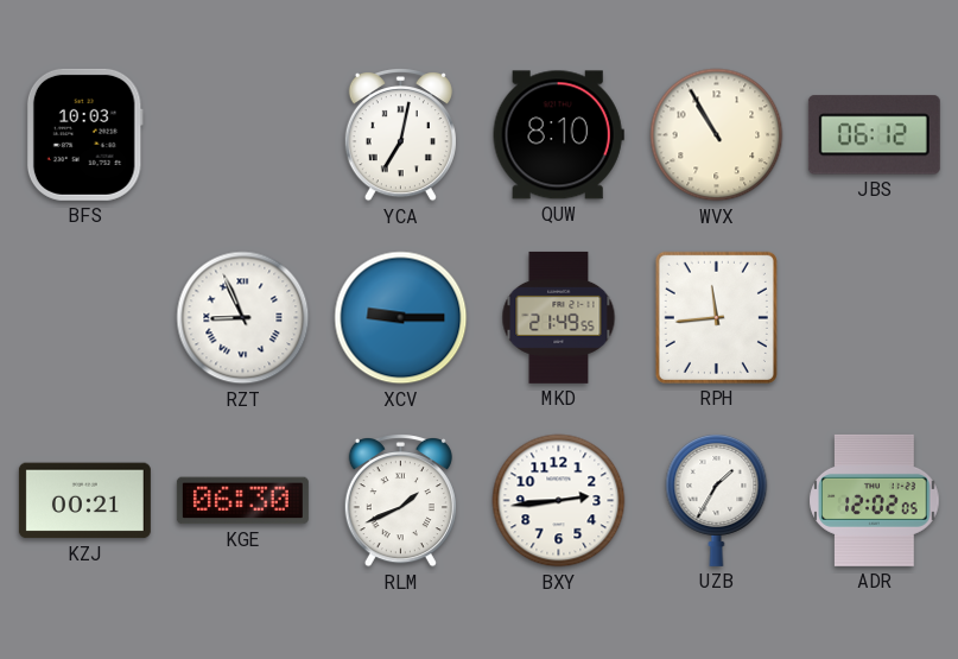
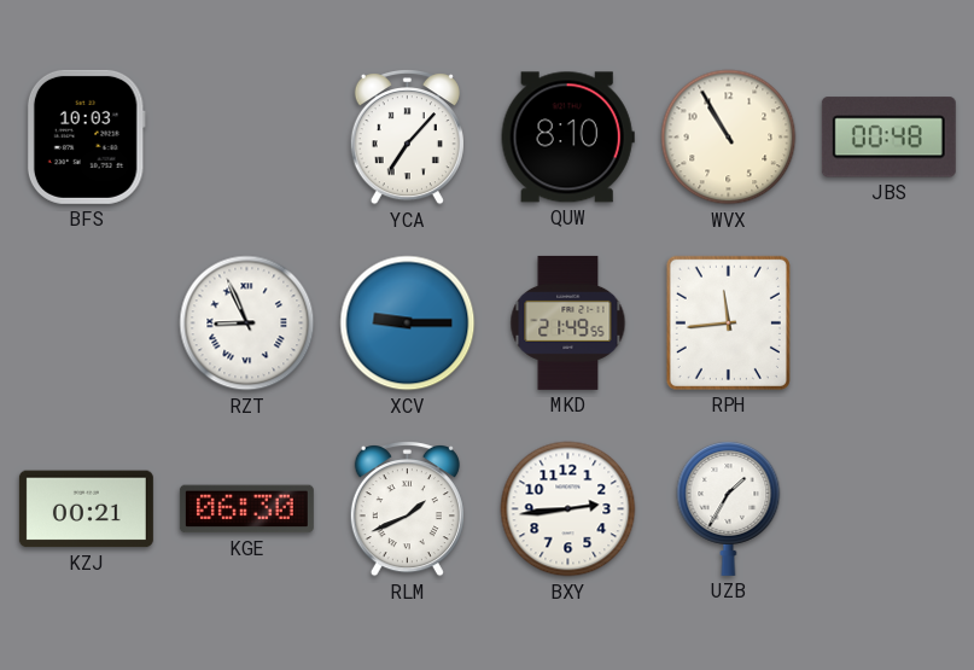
YCA: 7:02 -> 7:07 (407, 138)
JBS: 06:12 -> 00:48 (888, 138)
ADR: 12:02 -> none (875, 500)
